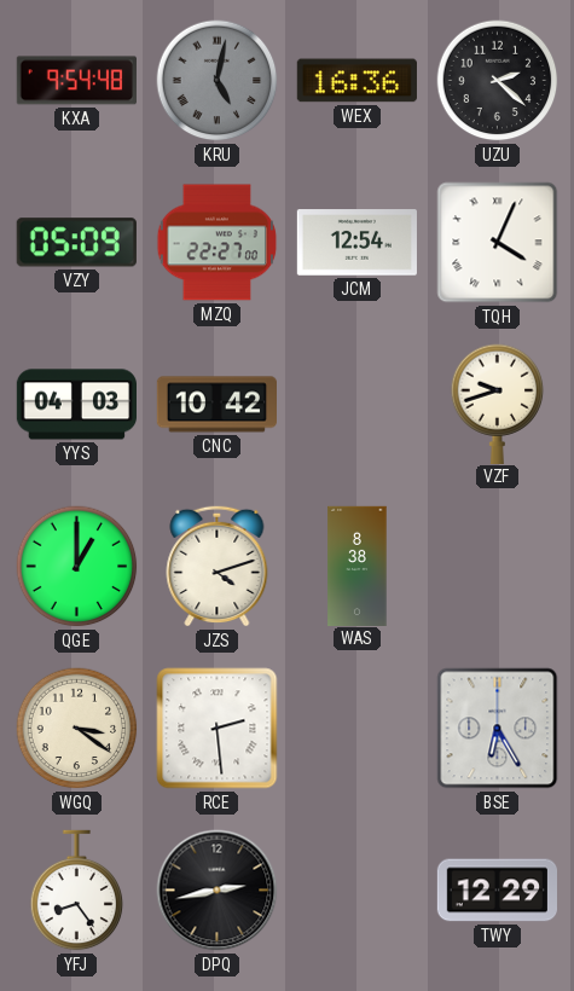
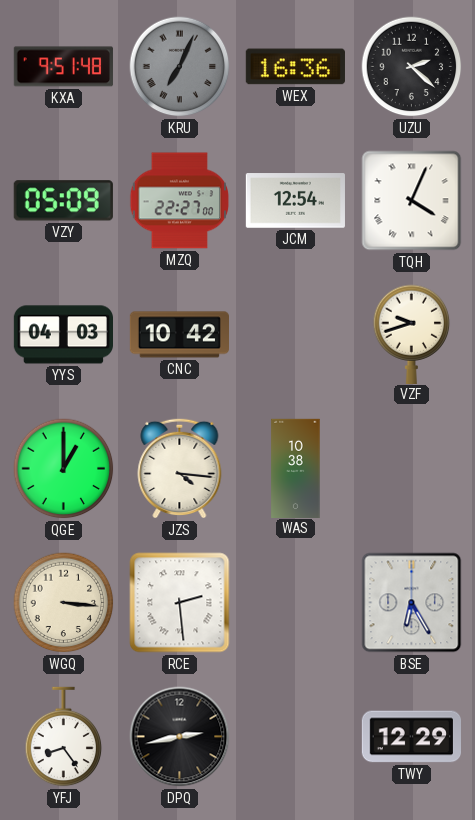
KXA: 9:54 -> 9:51 (63, 67)
KRU: 5:02 -> 7:04 (180, 67)
JZS: 4:12 -> 4:16 (180, 468)
WAS: 8:38 -> 10:38 (296, 468)
WGQ: 3:21 -> 3:16 (64, 603)
